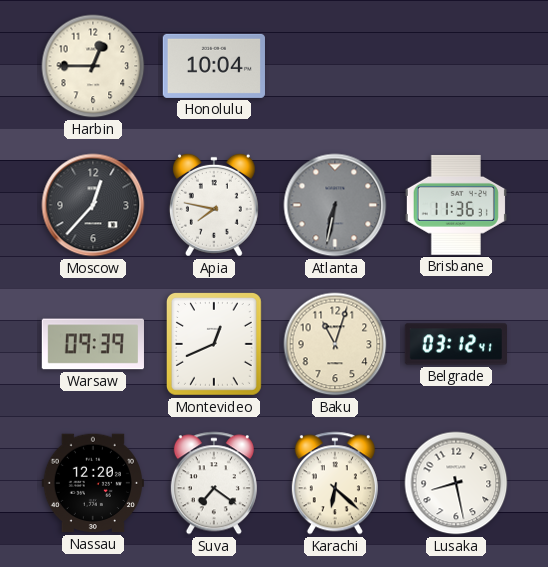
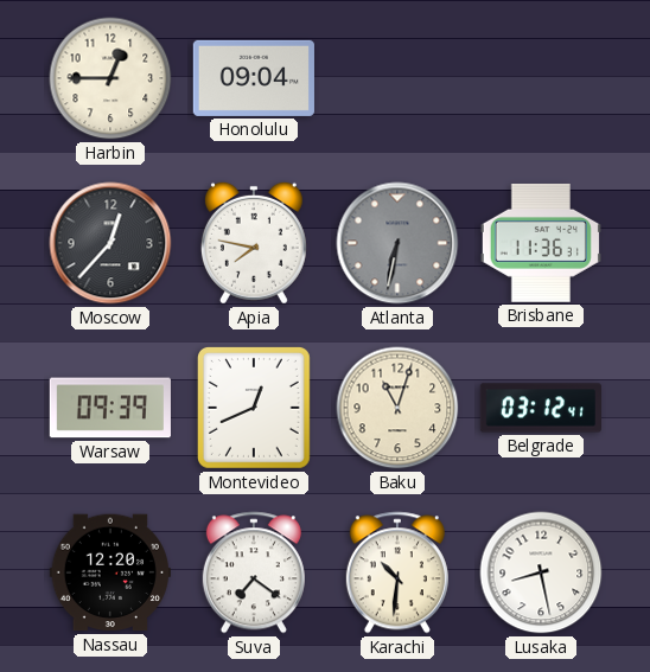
Honolulu: 10:04 -> 09:04 (254, 78)
Karachi: 6:22 -> 10:31 (397, 572)
